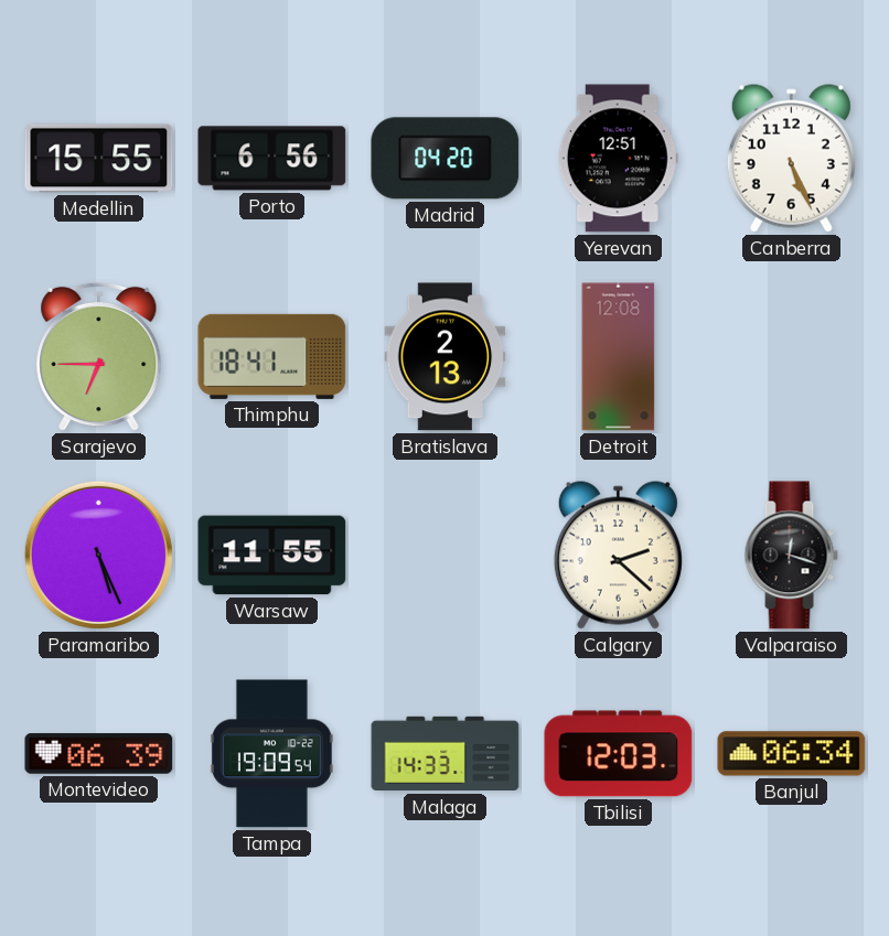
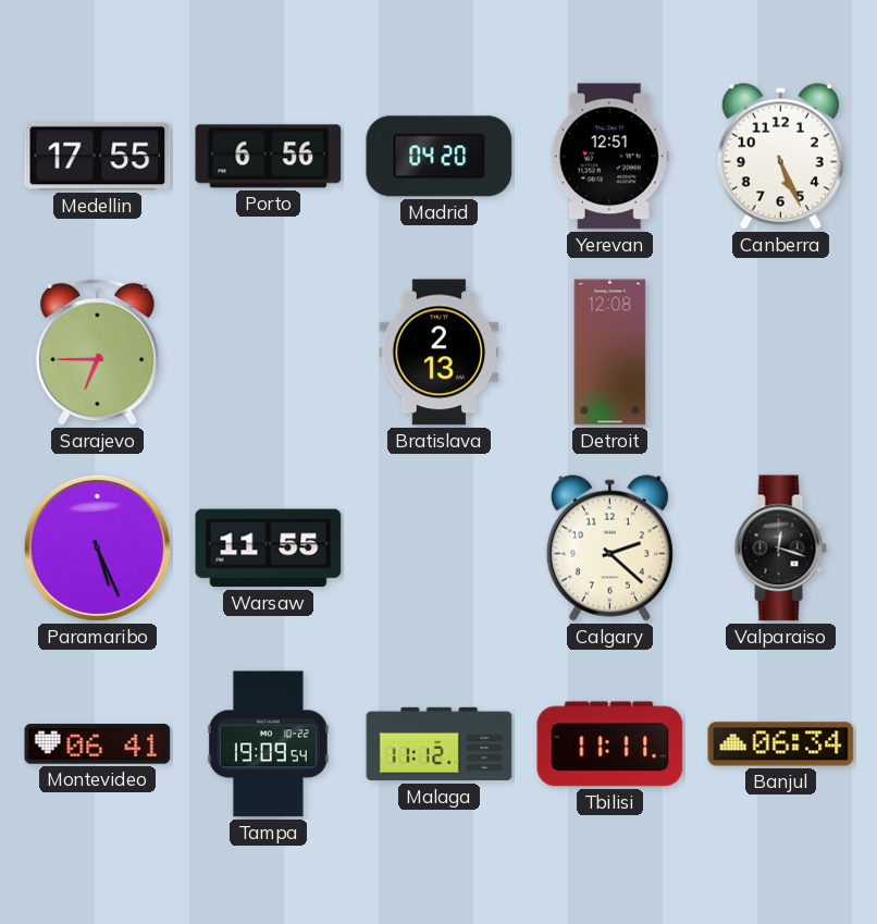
Medellin: 15:55 -> 17:55 (98, 157)
Thimphu: 18:41 -> none (272, 356)
Montevideo: 06:39 -> 06:41 (98, 744)
Malaga: 14:33 -> 11:12 (440, 744)
Tbilisi: 12:03 -> 11:11 (610, 744)
